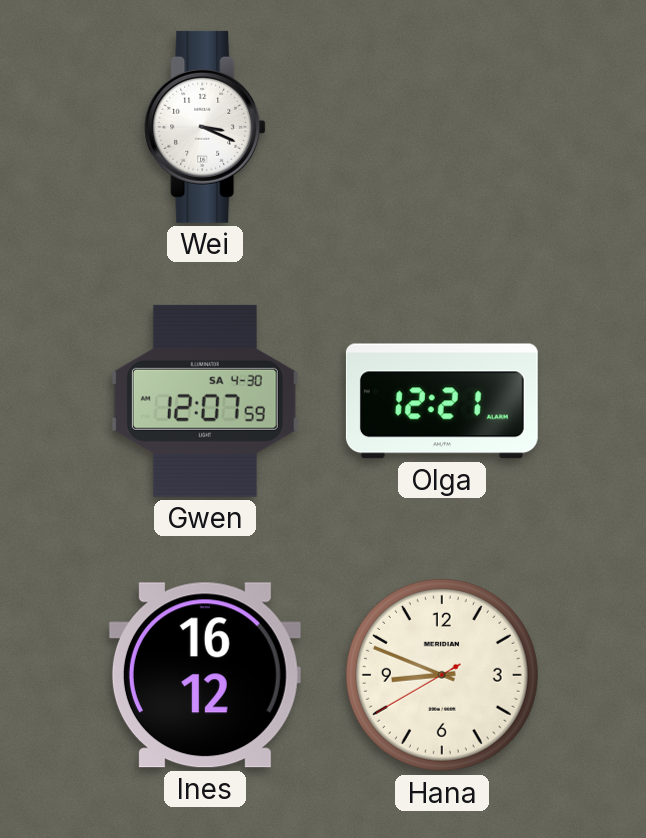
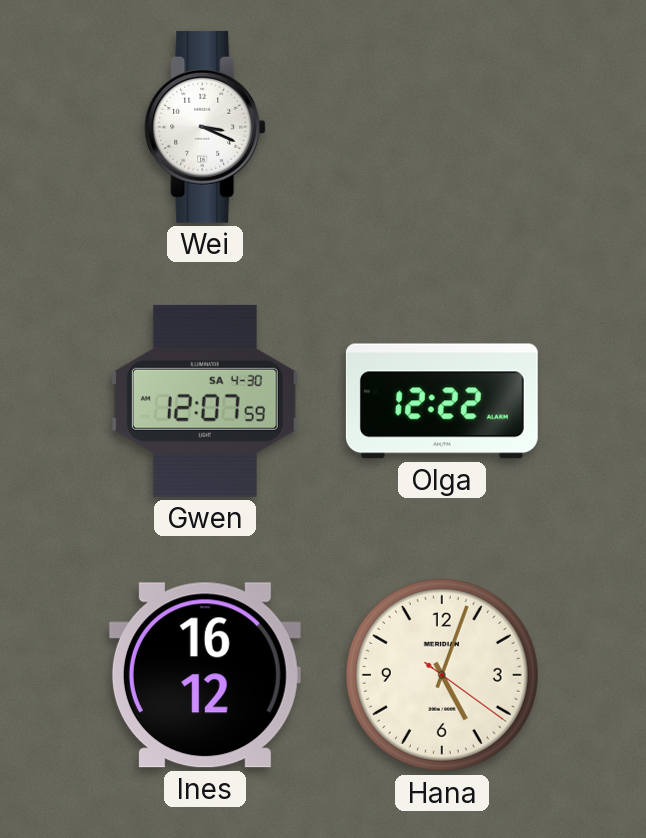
Olga: 12:21 -> 12:22 (442, 401)
Hana: 8:48 -> 5:03 (442, 675)
